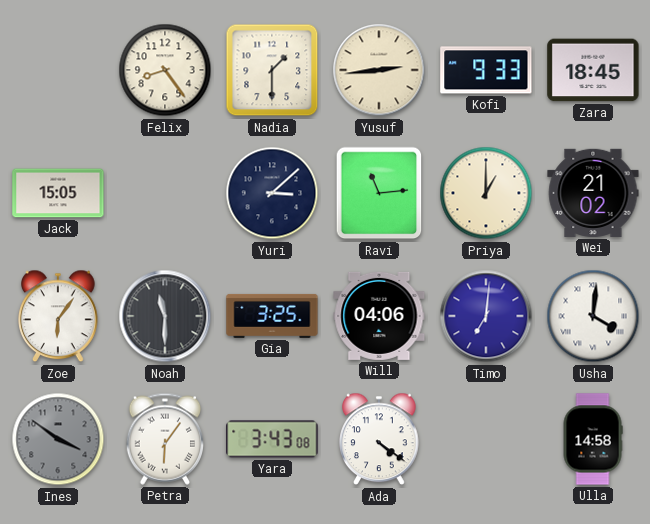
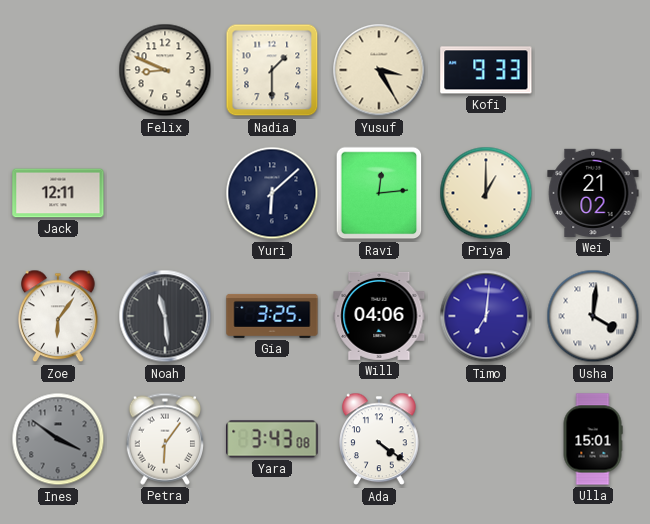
Felix: 8:24 -> 8:49 (165, 70)
Yusuf: 2:44 -> 3:25 (379, 70)
Zara: 18:45 -> none (593, 70)
Jack: 15:05 -> 12:11 (58, 193)
Yuri: 3:08 -> 6:08 (272, 193)
Ravi: 11:14 -> 12:14 (379, 193)
Noah: 11:30 -> 11:29 (165, 316)
Ulla: 14:58 -> 15:01 (593, 439)
